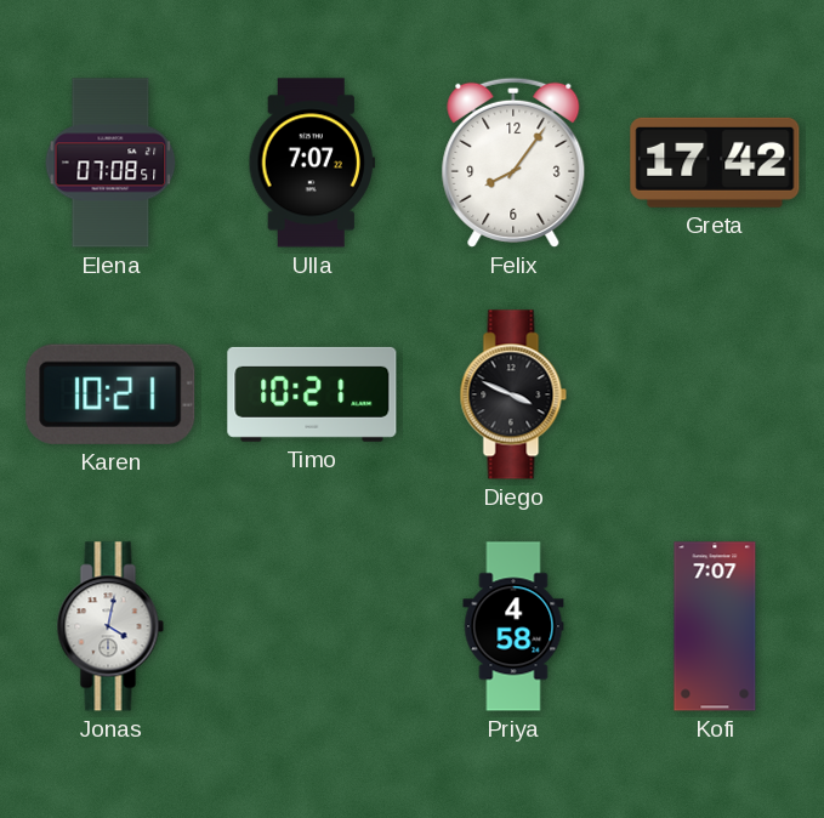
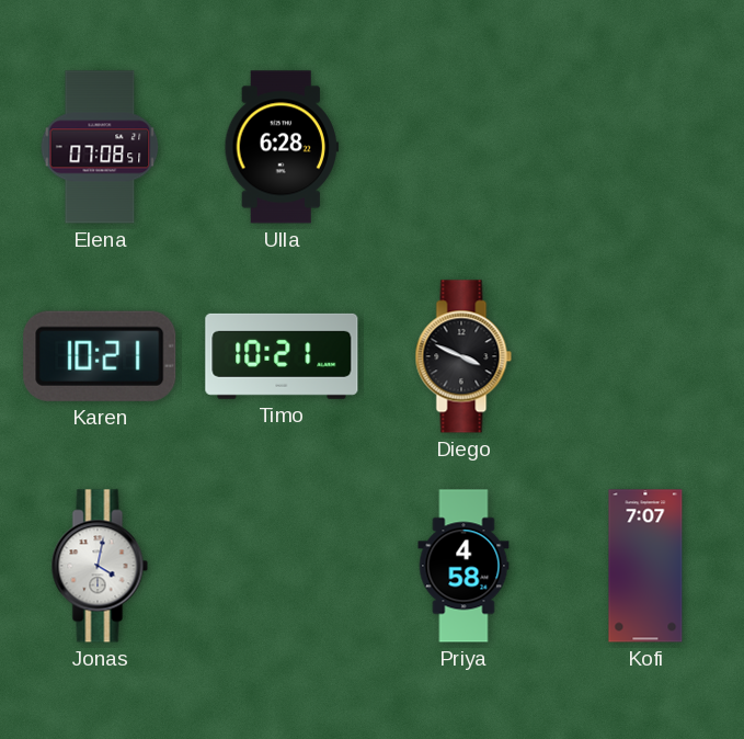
Ulla: 7:07 -> 6:28 (281, 147)
Felix: 8:06 -> none (513, 163)
Greta: 17:42 -> none (715, 163)
